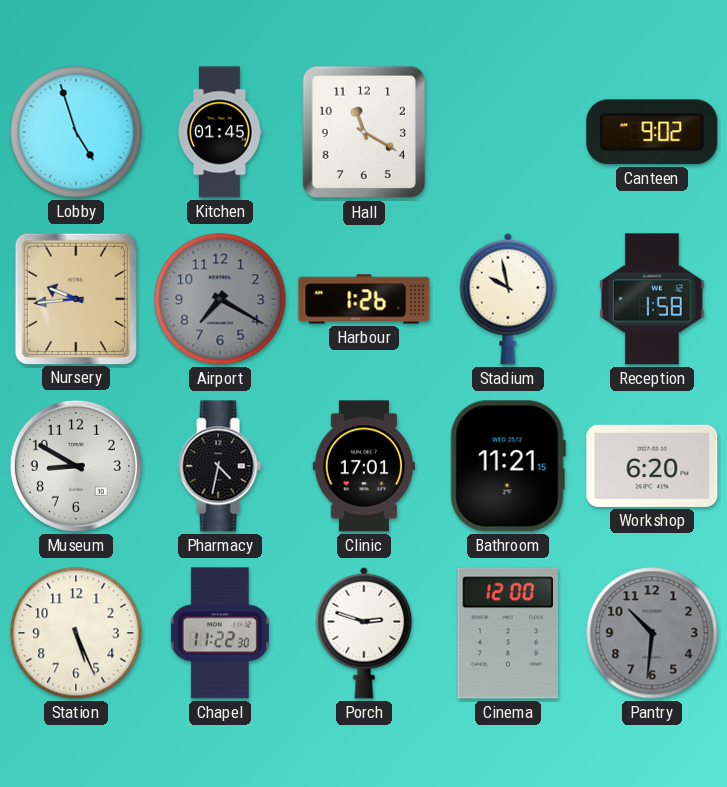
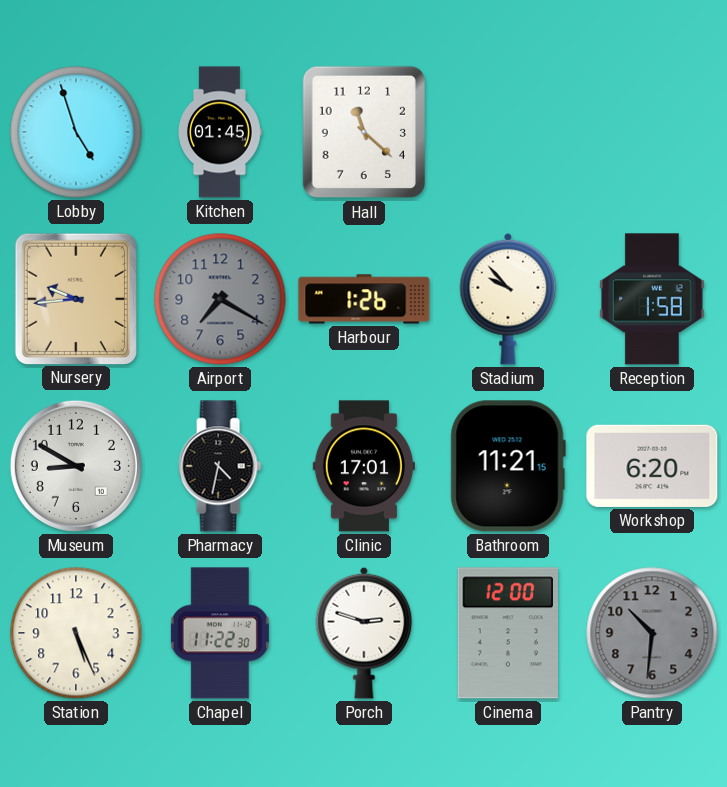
Hall: 11:20 -> 11:22 (363, 132)
Canteen: 9:02 -> none (652, 132)
Stadium: 9:58 -> 9:53 (508, 299)
